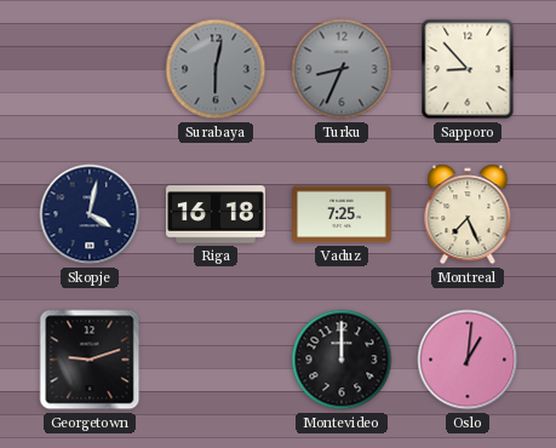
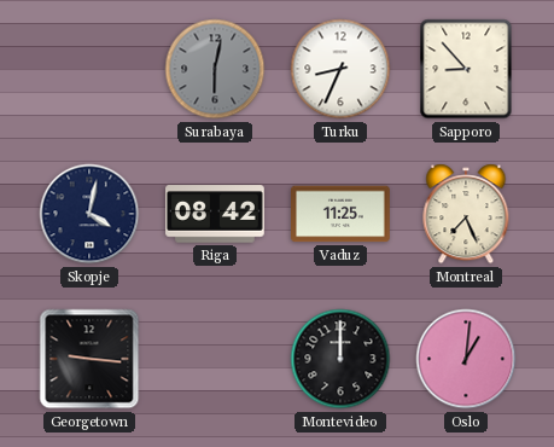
Turku dial: grey -> white (340, 69)
Riga: 16:18 -> 08:42 (216, 214)
Vaduz: 7:25 -> 11:25 (342, 214)
Georgetown: 9:12 -> 9:16 (89, 359)
